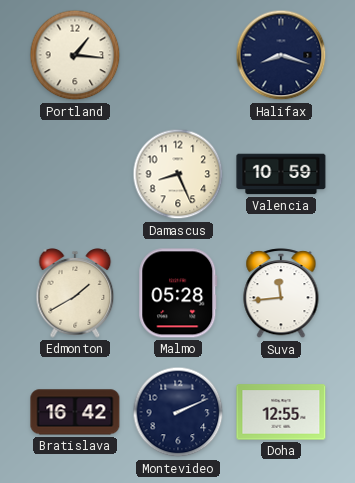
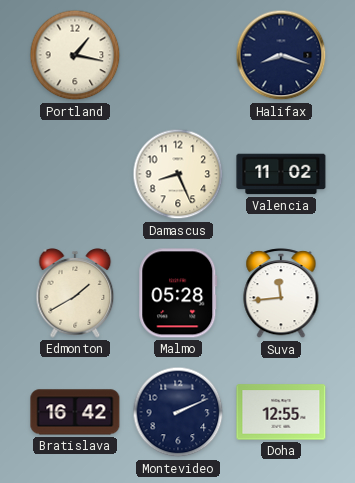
Portland: 1:16 -> 1:17 (75, 55)
Valencia: 10:59 -> 11:02 (281, 174)
